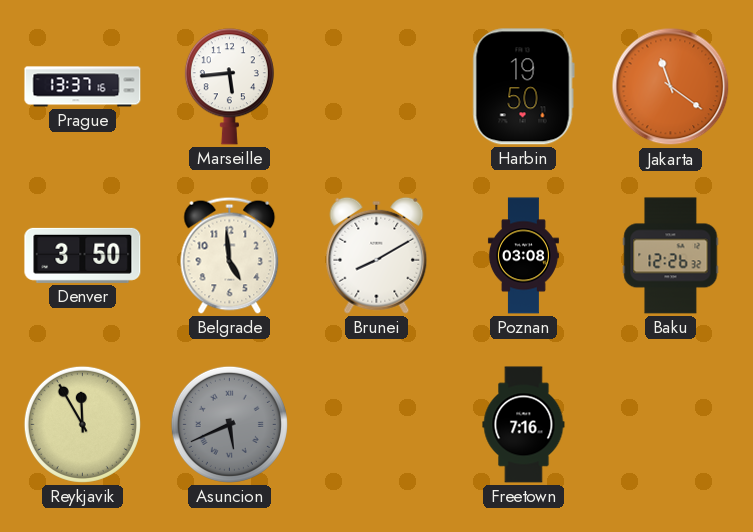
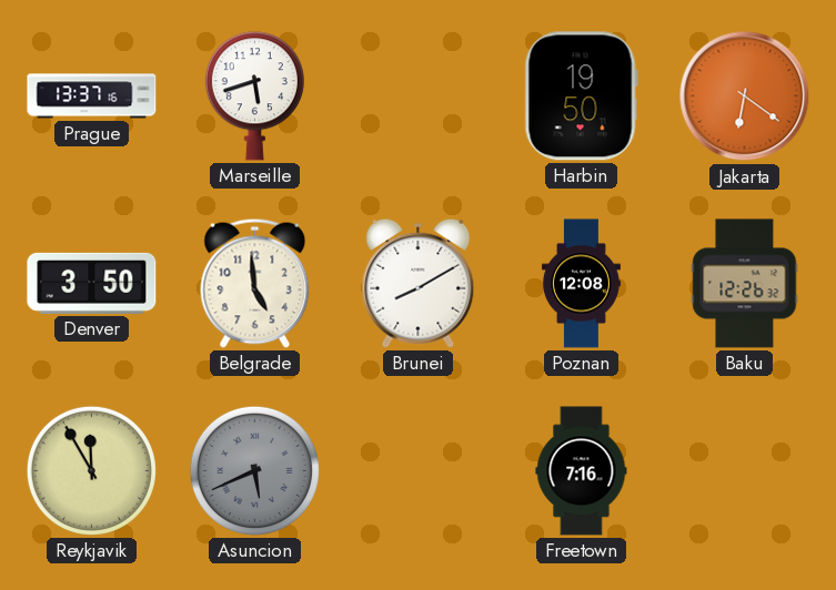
Marseille: 5:44 -> 5:42 (254, 96)
Jakarta: 11:21 -> 6:21 (745, 96)
Poznan: 03:08 -> 12:08 (581, 284)
